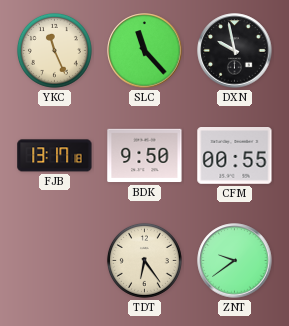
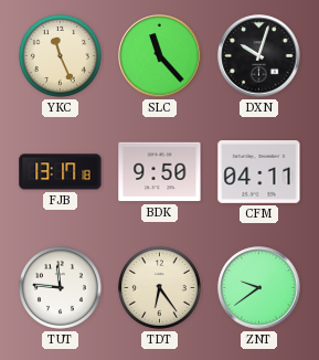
DXN: 9:58 -> 10:03 (259, 56)
CFM: 00:55 -> 04:11 (259, 172)
TUT: none -> 11:46 (60, 287)
